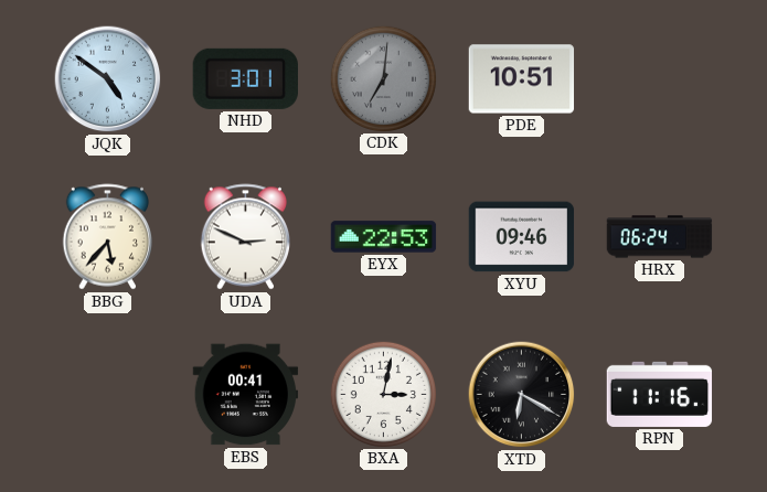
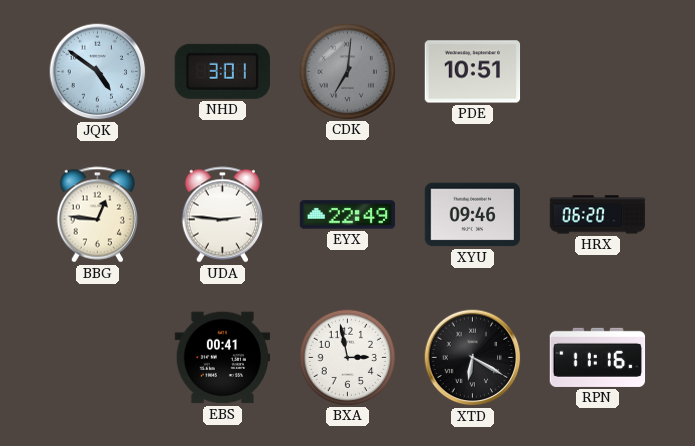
BBG: 5:37 -> 12:46 (97, 215)
UDA: 2:49 -> 2:46 (222, 215)
EYX: 22:53 -> 22:49 (348, 215)
HRX: 06:24 -> 06:20 (598, 215)
BXA: 3:02 -> 2:58 (347, 357)
